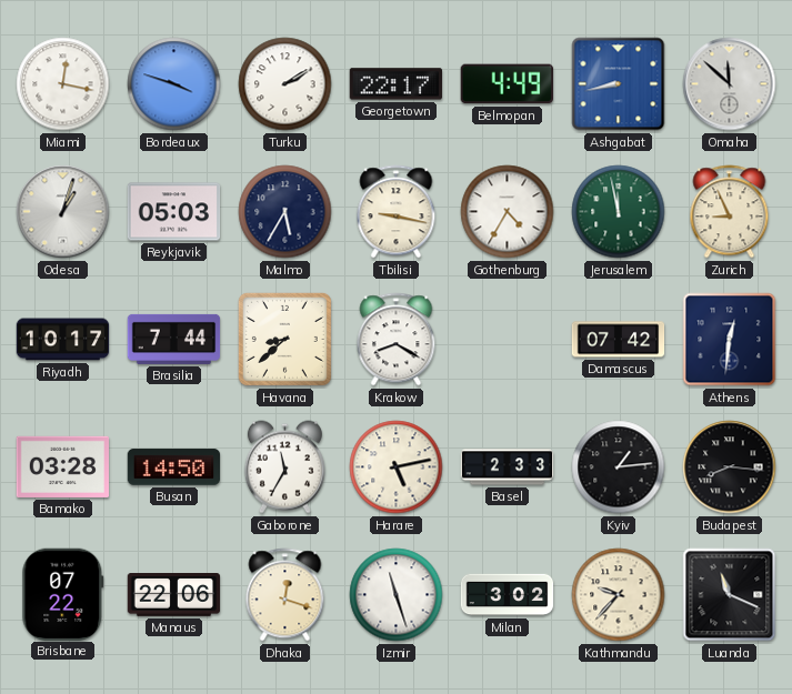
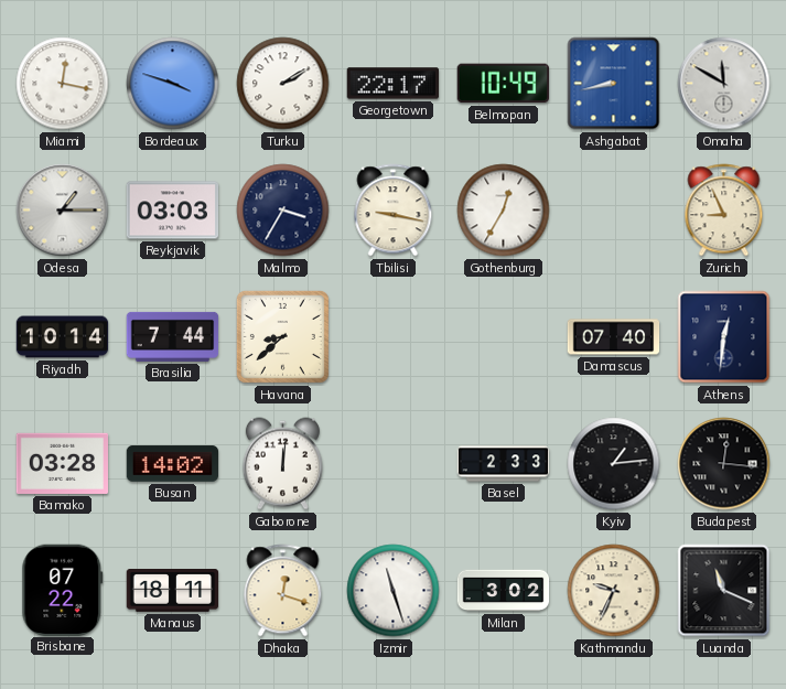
Belmopan: 4:49 -> 10:49 (503, 84)
Omaha: 11:52 -> 11:50 (724, 84)
Odesa: 1:03 -> 1:15 (63, 211)
Reykjavik: 05:03 -> 03:03 (173, 211)
Malmo: 5:35 -> 3:35 (283, 211)
Gothenburg: 4:35 -> 12:35 (504, 211)
Jerusalem: 11:58 -> none (619, 212)
Riyadh: 10:17 -> 10:14 (63, 337)
Krakow: 8:20 -> none (397, 340)
Damascus: 07:42 -> 07:40 (614, 337)
Busan: 14:50 -> 14:02 (173, 464)
Gaborone: 11:35 -> 12:01 (282, 464)
Harare: 5:13 -> none (397, 467)
Budapest: 8:16 -> 12:16 (724, 464)
Manaus: 22:06 -> 18:11 (173, 591)
Kathmandu: 9:37 -> 9:34 (614, 591)
